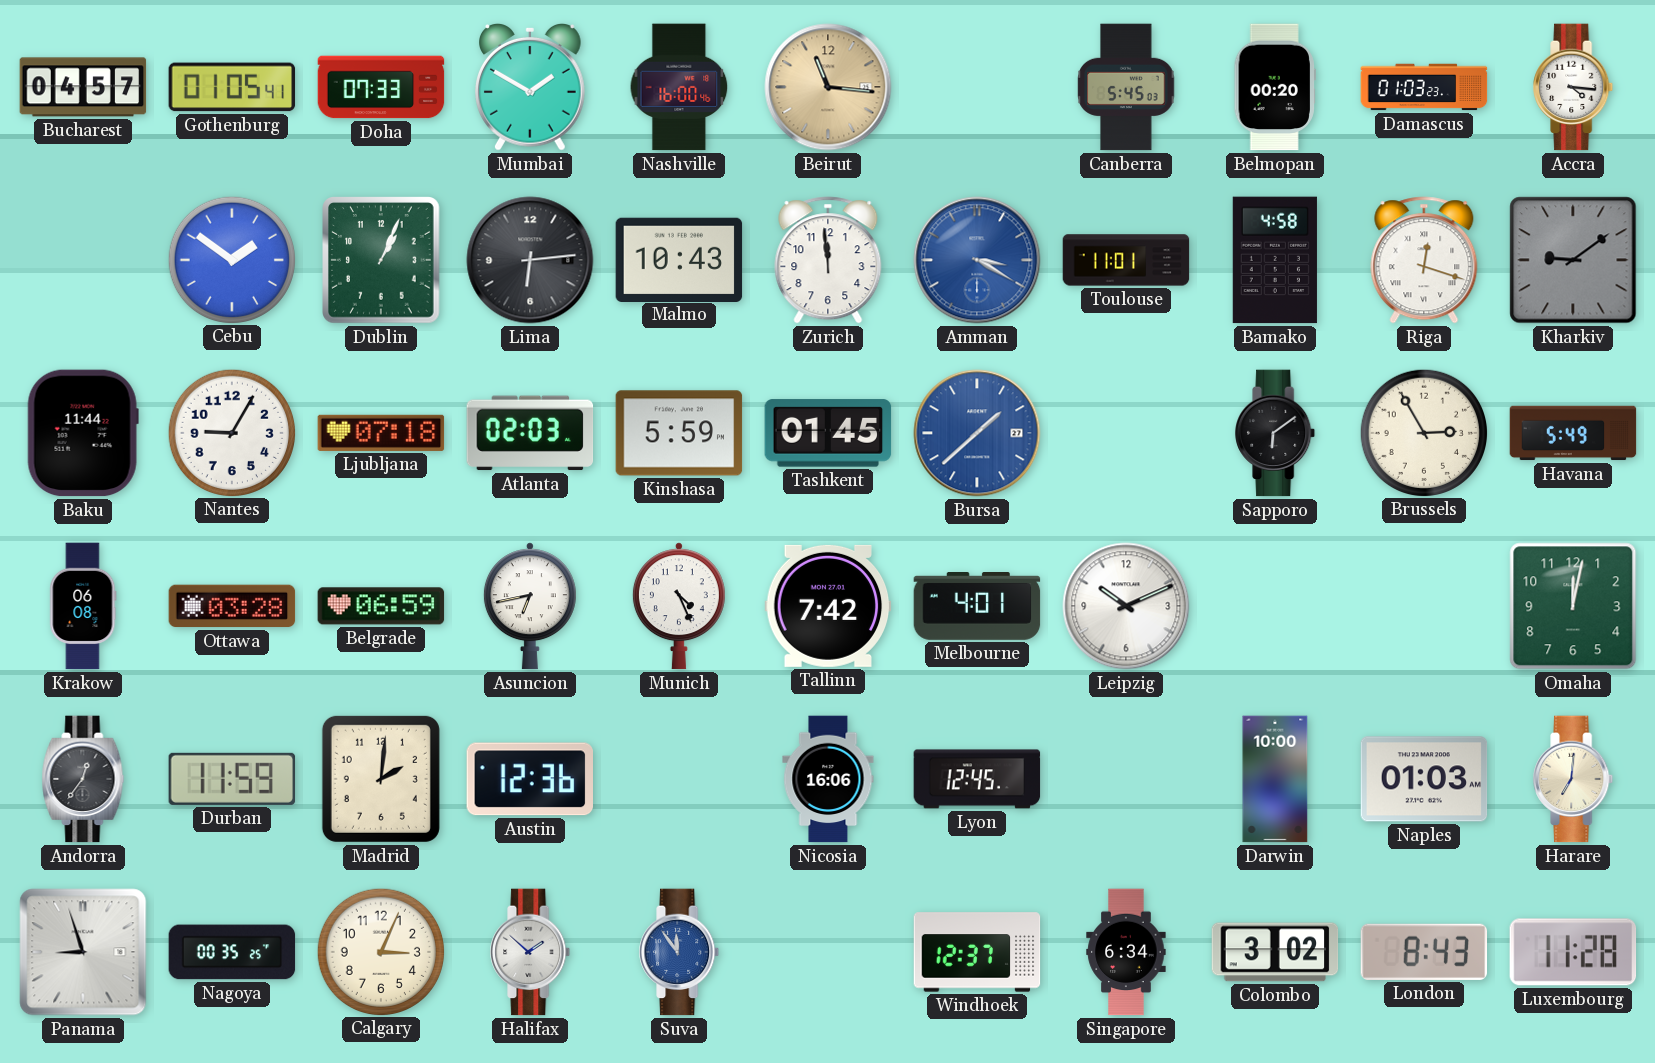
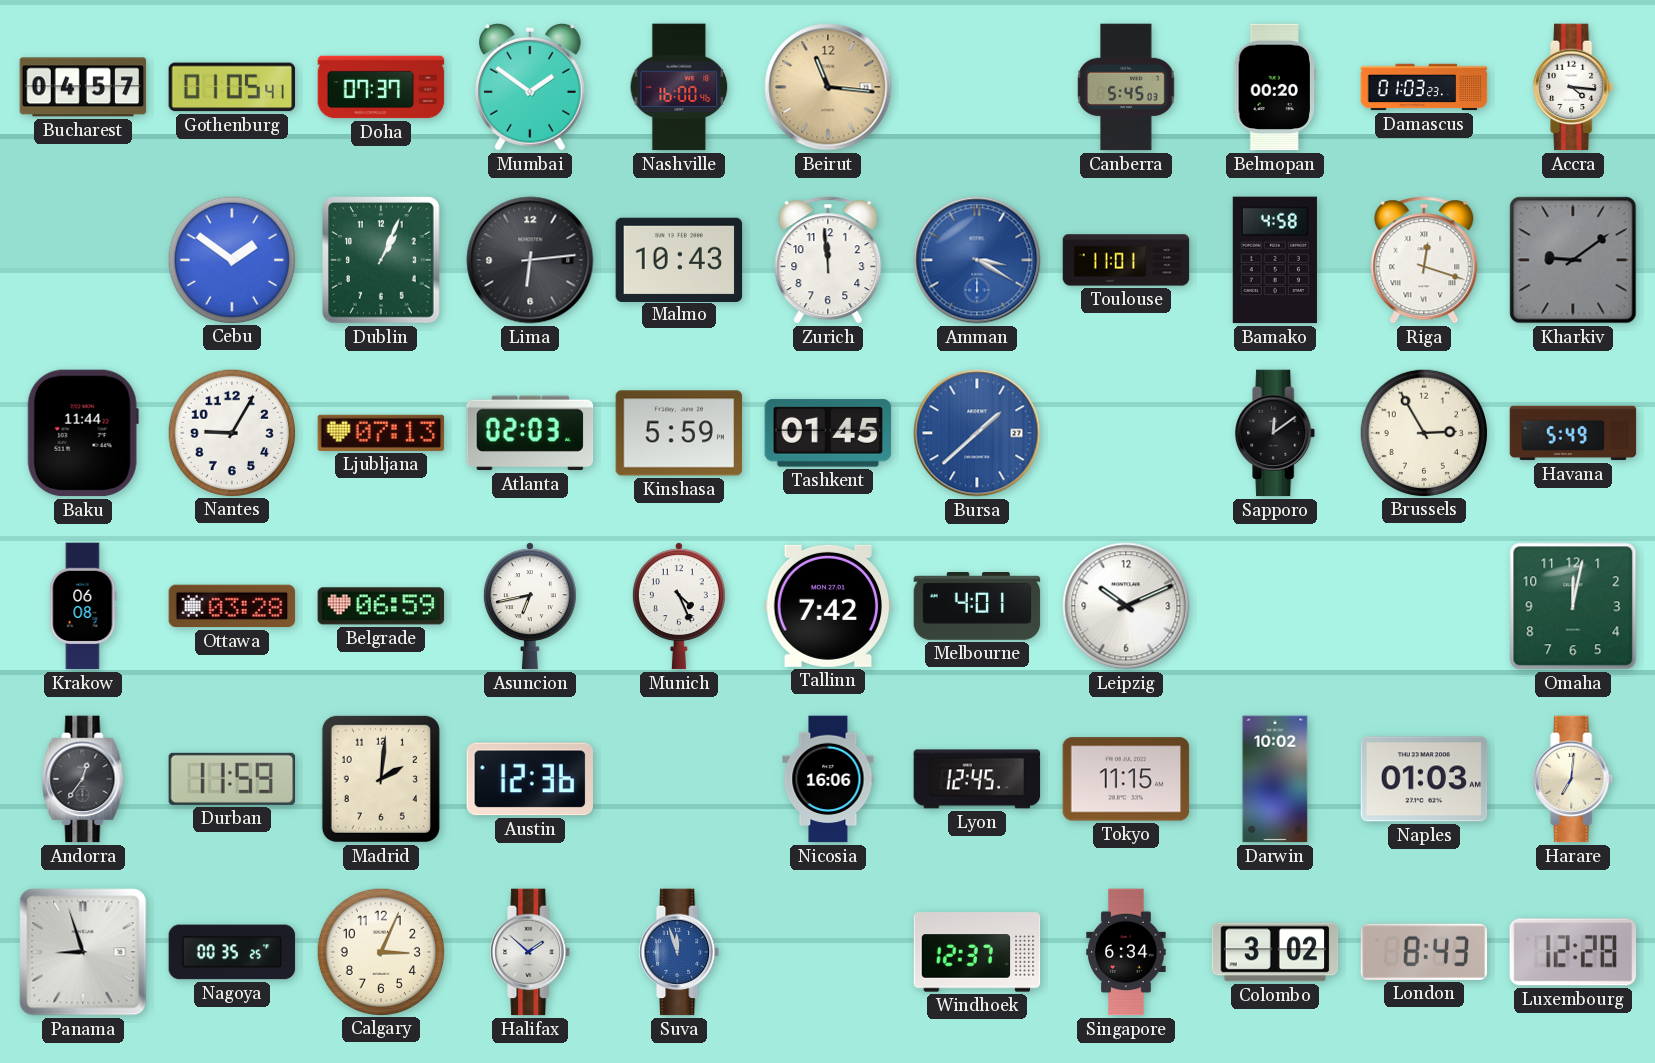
Doha: 07:33 -> 07:37 (381, 87)
Mumbai: 1:50 -> 1:51 (531, 88)
Ljubljana: 07:18 -> 07:13 (381, 433)
Sapporo: 6:09 -> 12:09 (1276, 433)
Tokyo: none -> 11:15 (1126, 779)
Darwin: 10:00 -> 10:02 (1275, 779)
Suva: 11:54 -> 11:57 (680, 952)
Luxembourg: 11:28 -> 12:28 (1573, 952)
